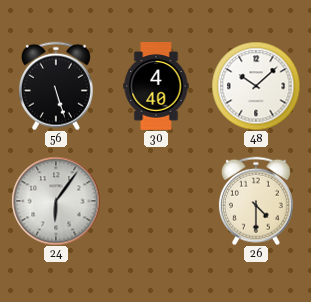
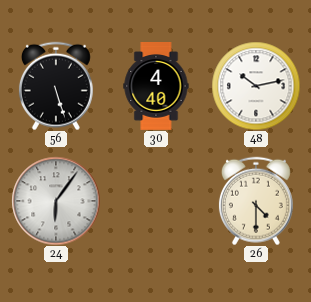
48: 10:08 -> 10:13 (256, 86)
